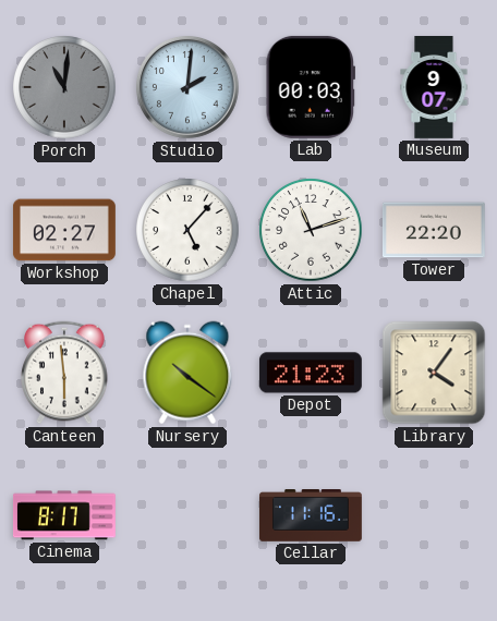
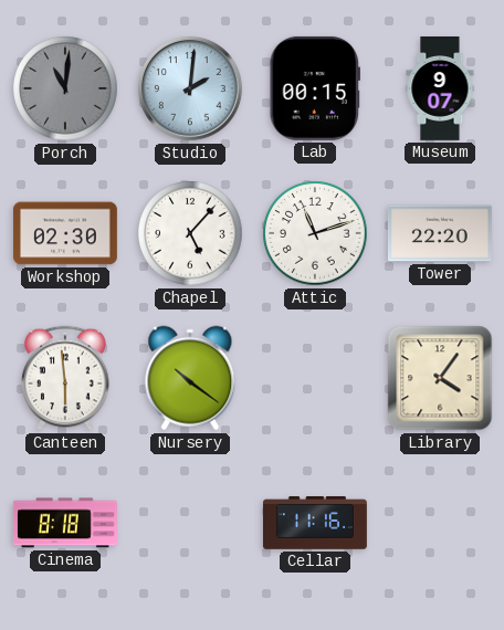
Lab: 00:03 -> 00:15 (314, 88)
Workshop: 02:27 -> 02:30 (65, 233)
Depot: 21:23 -> none (311, 373)
Cinema: 8:17 -> 8:18 (65, 523)
